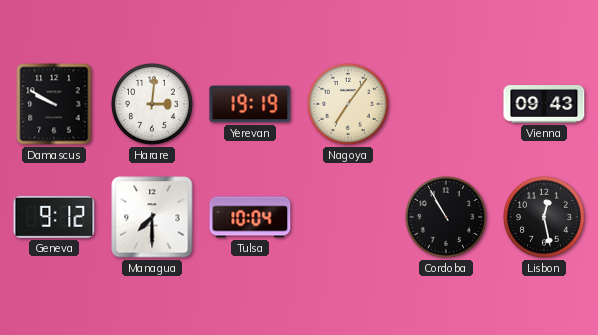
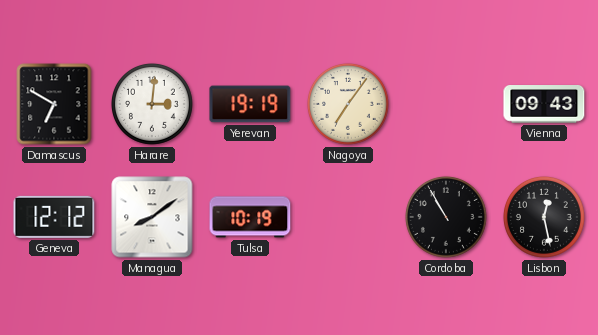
Damascus: 9:50 -> 6:50 (54, 104)
Geneva: 9:12 -> 12:12 (54, 217)
Managua: 7:30 -> 8:09 (152, 217)
Tulsa: 10:04 -> 10:19 (250, 217)
